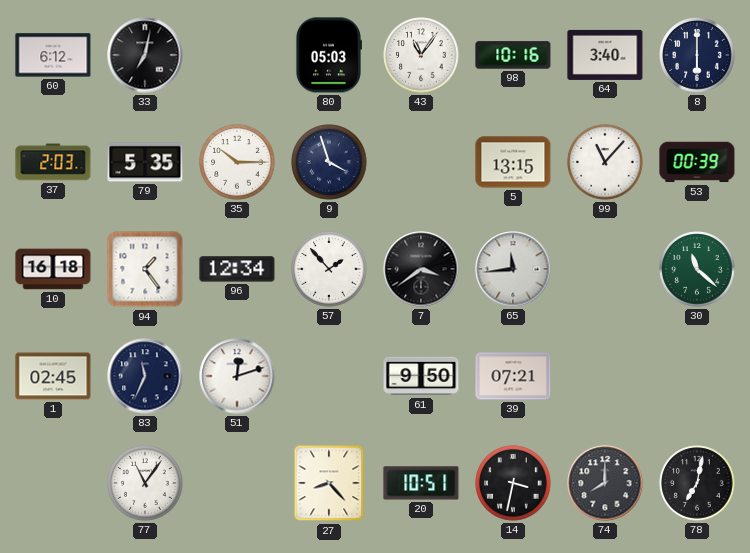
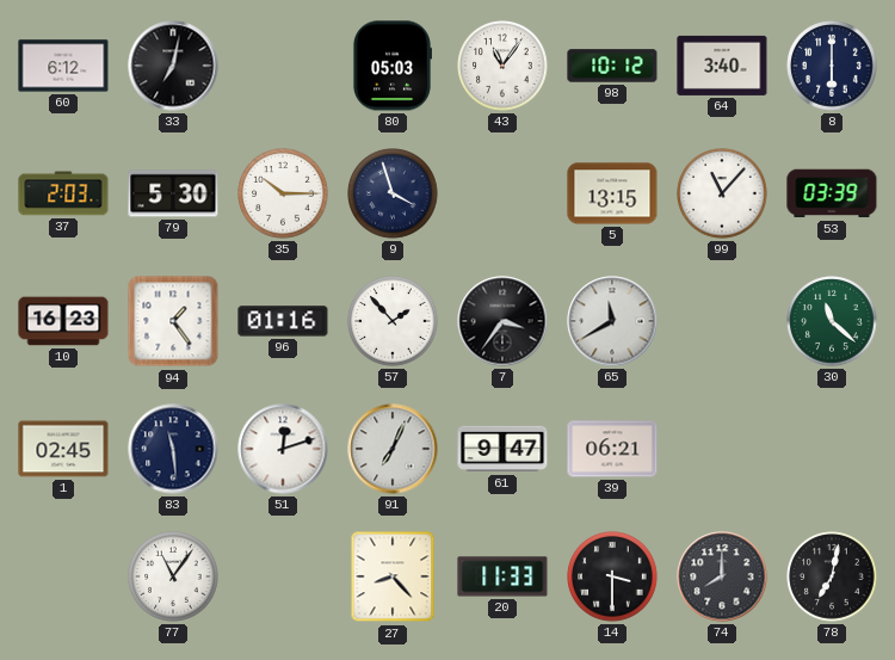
98: 10:16 -> 10:12 (612, 66)
79: 5:35 -> 5:30 (173, 193)
53: 00:39 -> 03:39 (832, 193)
10: 16:18 -> 16:23 (63, 321)
96: 12:34 -> 01:16 (283, 321)
7: 3:39 -> 3:36 (502, 321)
65: 11:44 -> 11:40 (612, 321)
83: 11:34 -> 11:29 (173, 449)
91: none -> 7:04 (393, 449)
61: 9:50 -> 9:47 (502, 449)
39: 07:21 -> 06:21 (612, 449)
20: 10:51 -> 11:33 (502, 576)
14: 3:32 -> 3:30 (612, 576)
